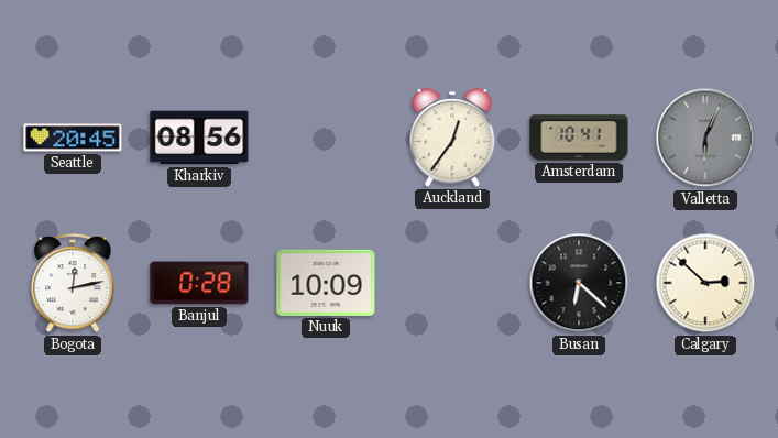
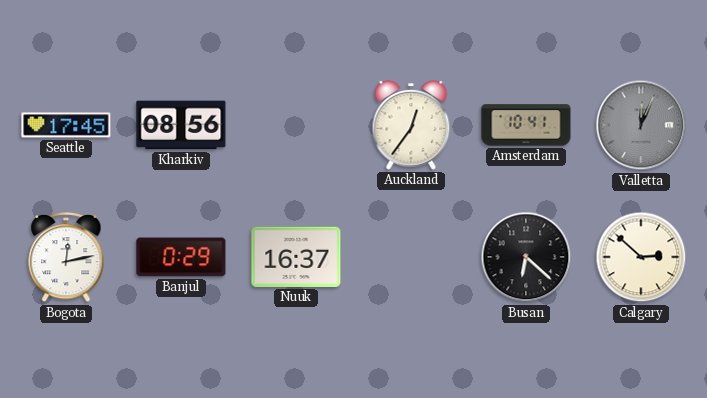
Seattle: 20:45 -> 17:45 (66, 125)
Valletta: 6:04 -> 12:04 (641, 125)
Banjul: 0:28 -> 0:29 (181, 257)
Nuuk: 10:09 -> 16:37 (296, 257)
